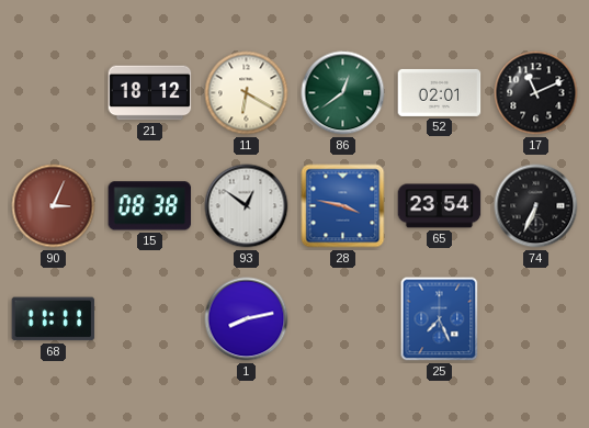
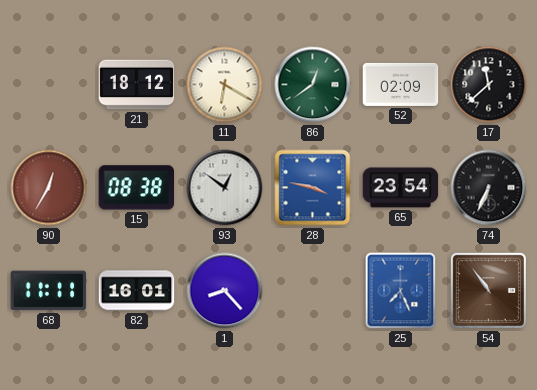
52: 02:01 -> 02:09 (401, 84)
17: 11:11 -> 11:38 (489, 85)
90: 3:04 -> 12:35 (49, 188)
82: none -> 16:01 (137, 291)
1: 8:13 -> 8:23 (225, 291)
54: none -> 10:54 (488, 290)
